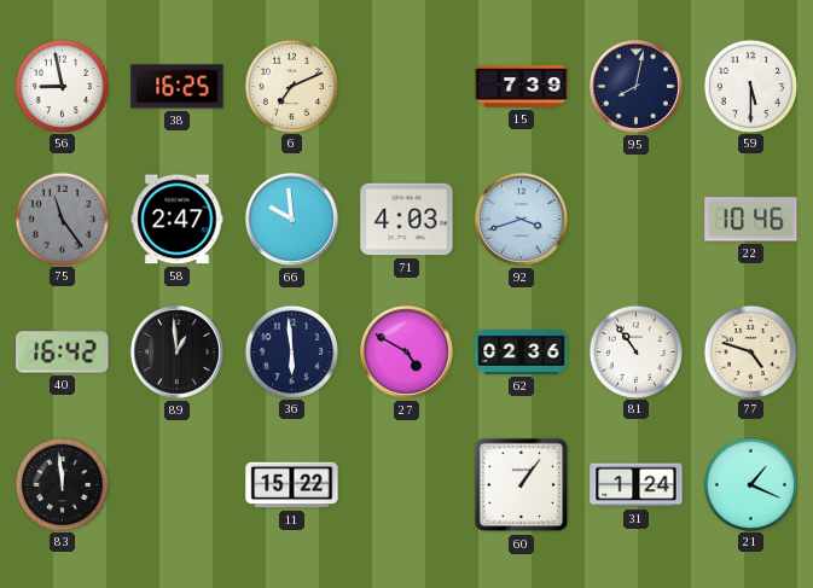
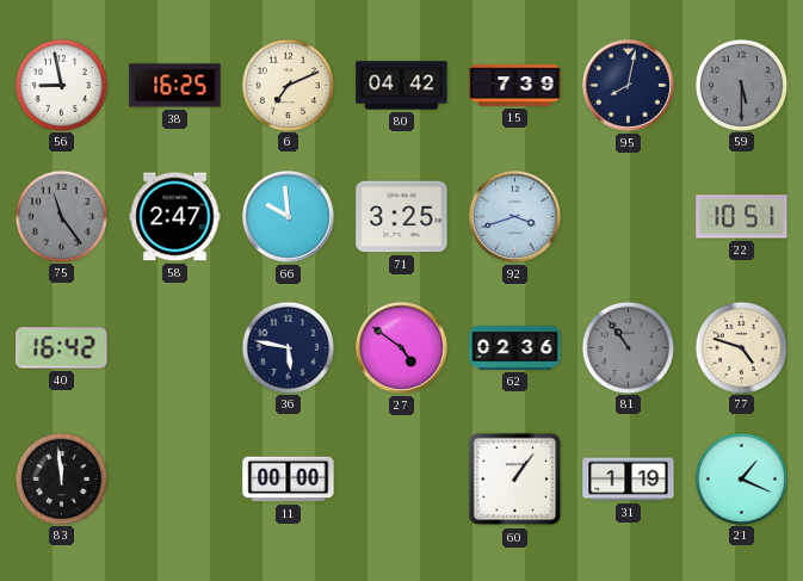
80: none -> 04:42 (402, 86)
59 dial: white -> grey (741, 85)
71: 4:03 -> 3:25 (402, 217)
22: 10:46 -> 10:51 (742, 217)
89: 12:59 -> none (176, 351)
36: 5:59 -> 5:47 (288, 347)
27: 4:50 -> 4:51 (401, 347)
81 dial: white -> grey (628, 347)
11: 15:22 -> 00:00 (289, 480)
31: 1:24 -> 1:19 (629, 480)
